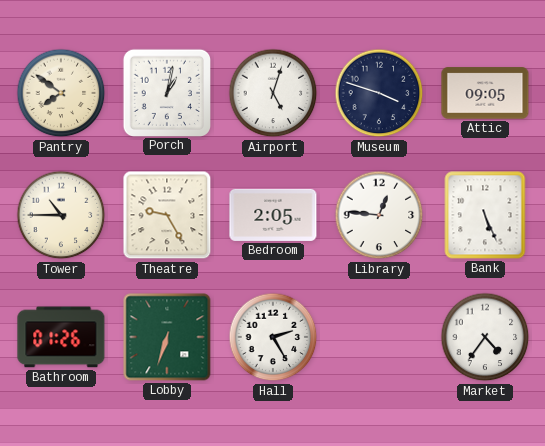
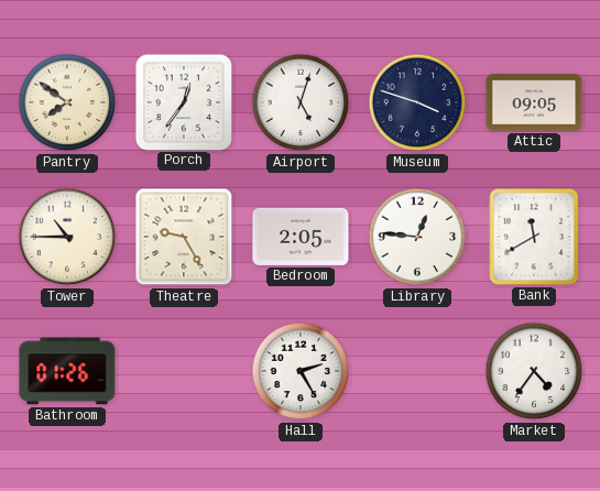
Porch: 1:02 -> 12:36 (183, 101)
Bank: 5:26 -> 11:40 (534, 237)
Lobby: 6:33 -> none (167, 337)
